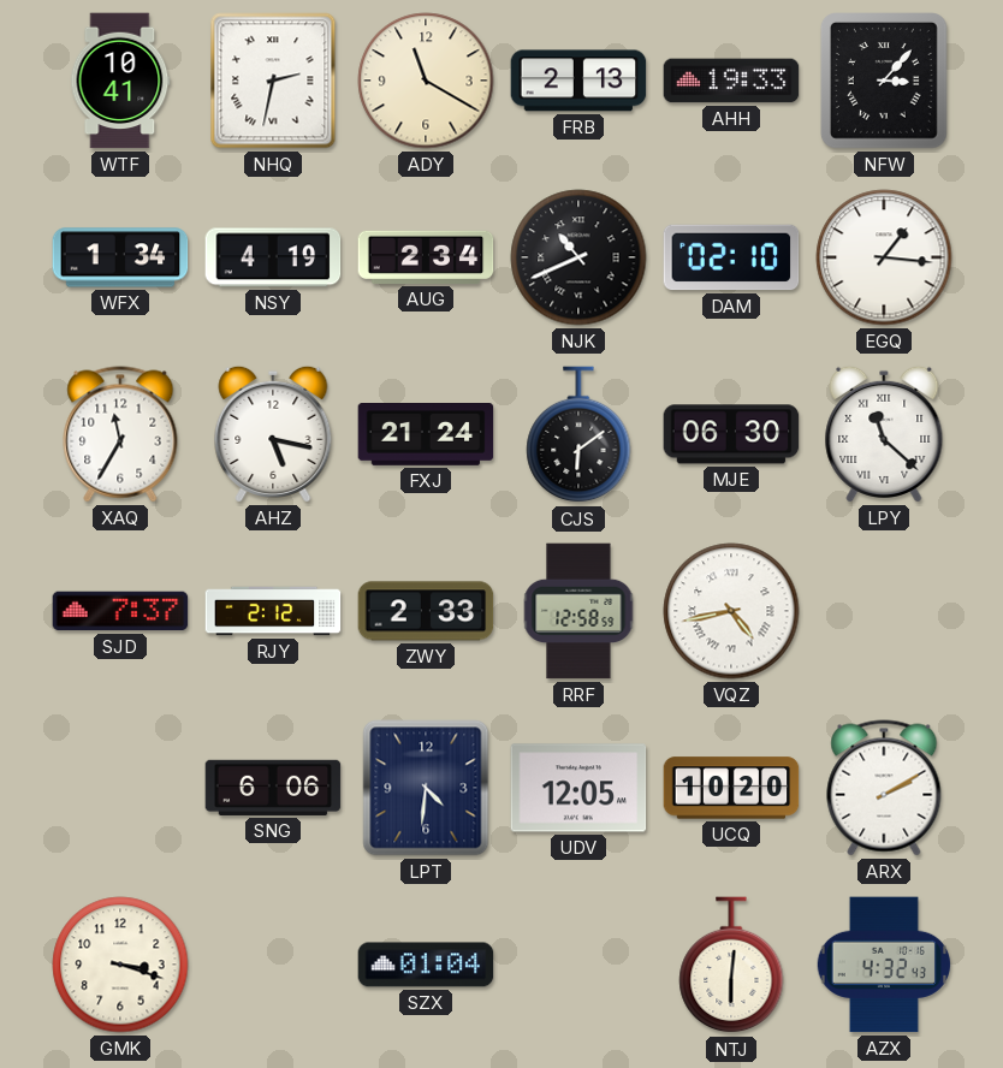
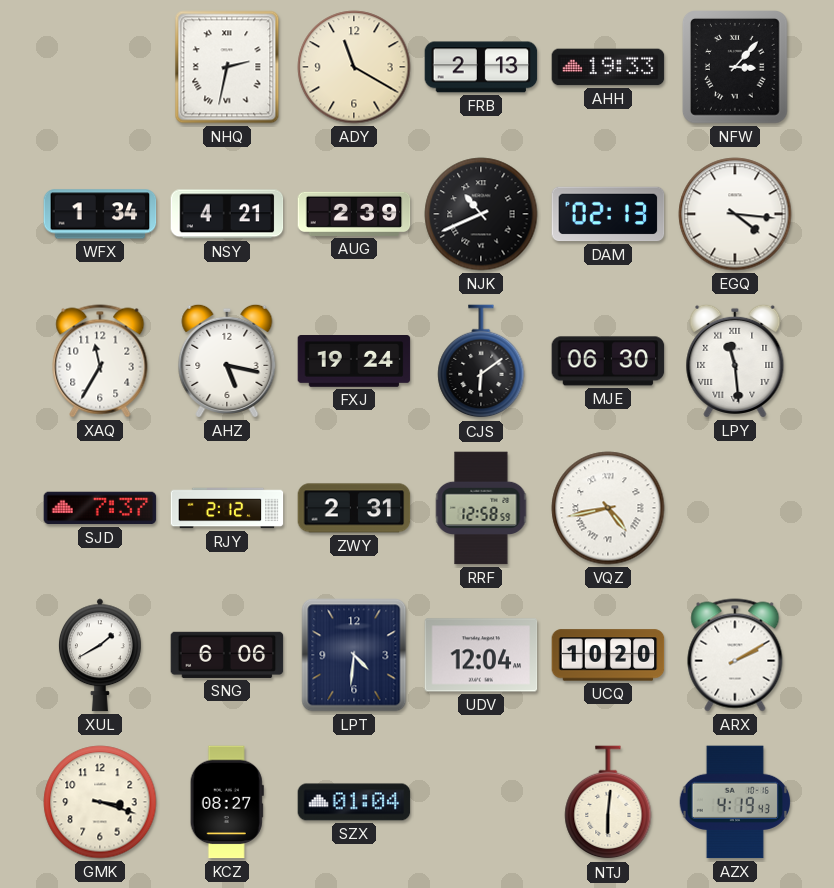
WTF: 10:41 -> none (120, 81)
NSY: 4:19 -> 4:21 (227, 214)
AUG: 2:34 -> 2:39 (354, 214)
DAM: 02:10 -> 02:13 (608, 214)
EGQ: 1:16 -> 4:16 (735, 214)
FXJ: 21:24 -> 19:24 (354, 362)
LPY: 11:22 -> 11:29 (735, 361)
ZWY: 2:33 -> 2:31 (354, 508)
XUL: none -> 1:40 (101, 655)
UDV: 12:05 -> 12:04 (481, 655)
KCZ: none -> 08:27 (227, 802)
AZX: 4:32 -> 4:19 (734, 802)
